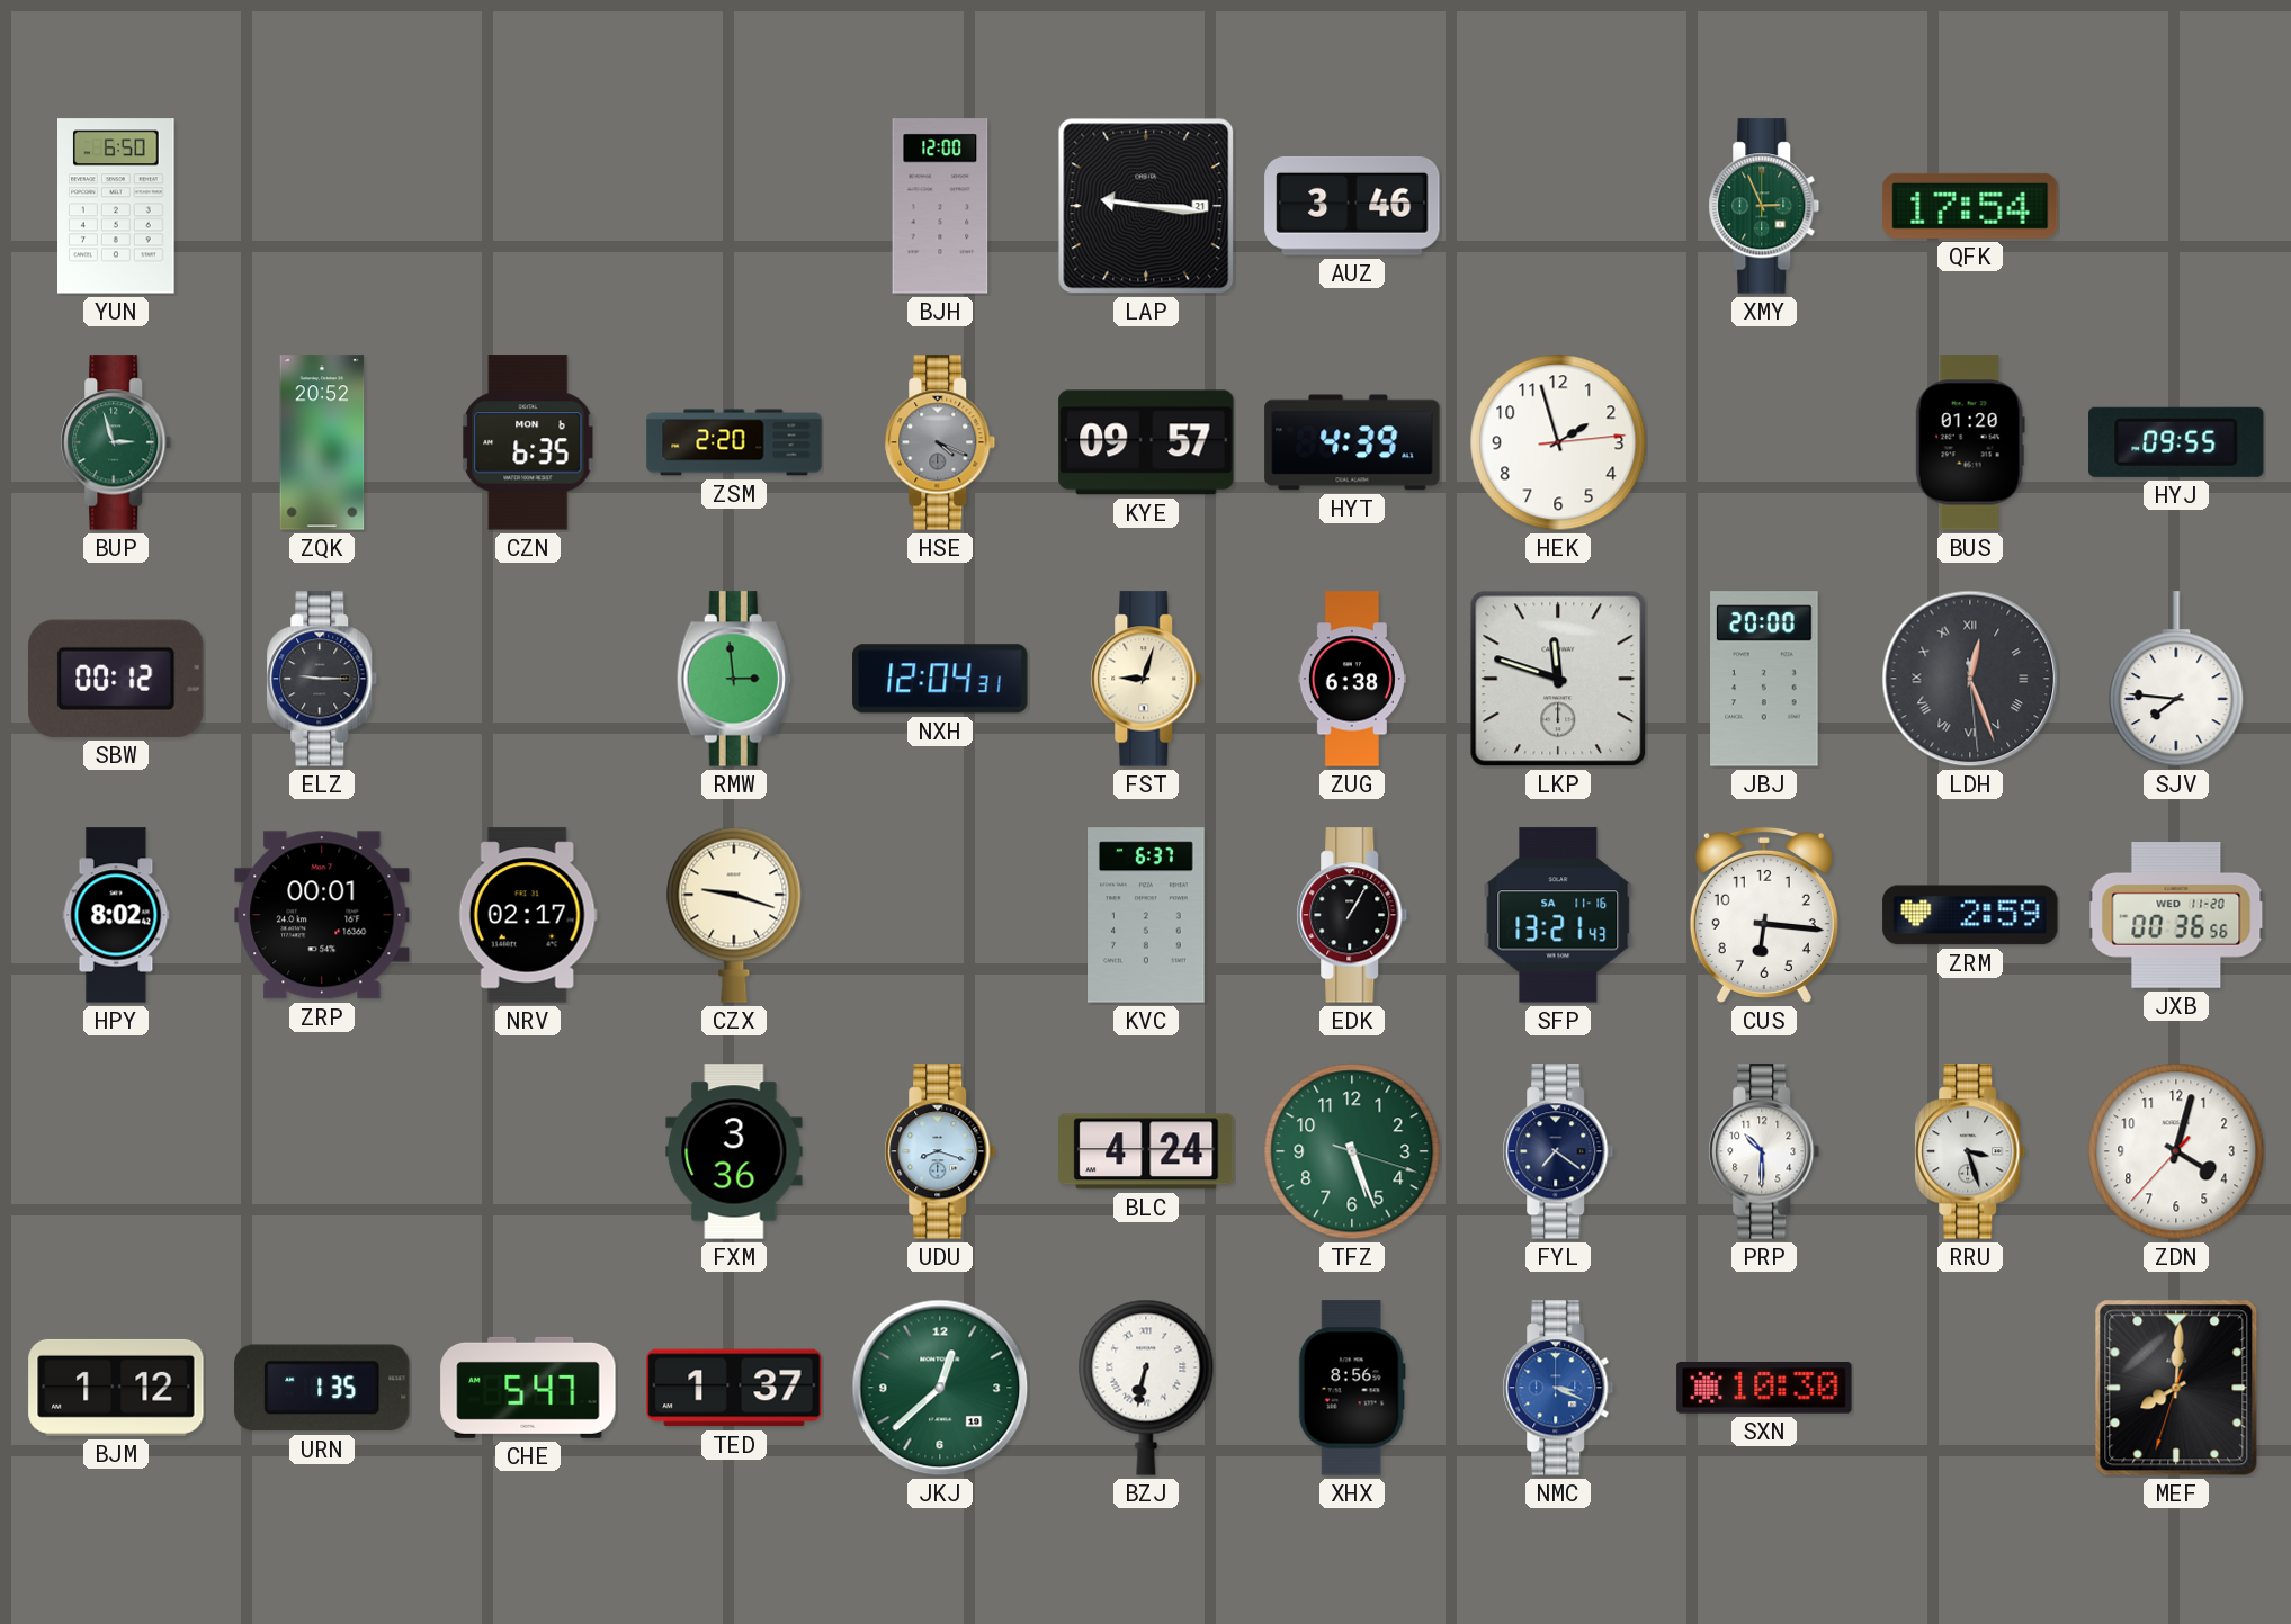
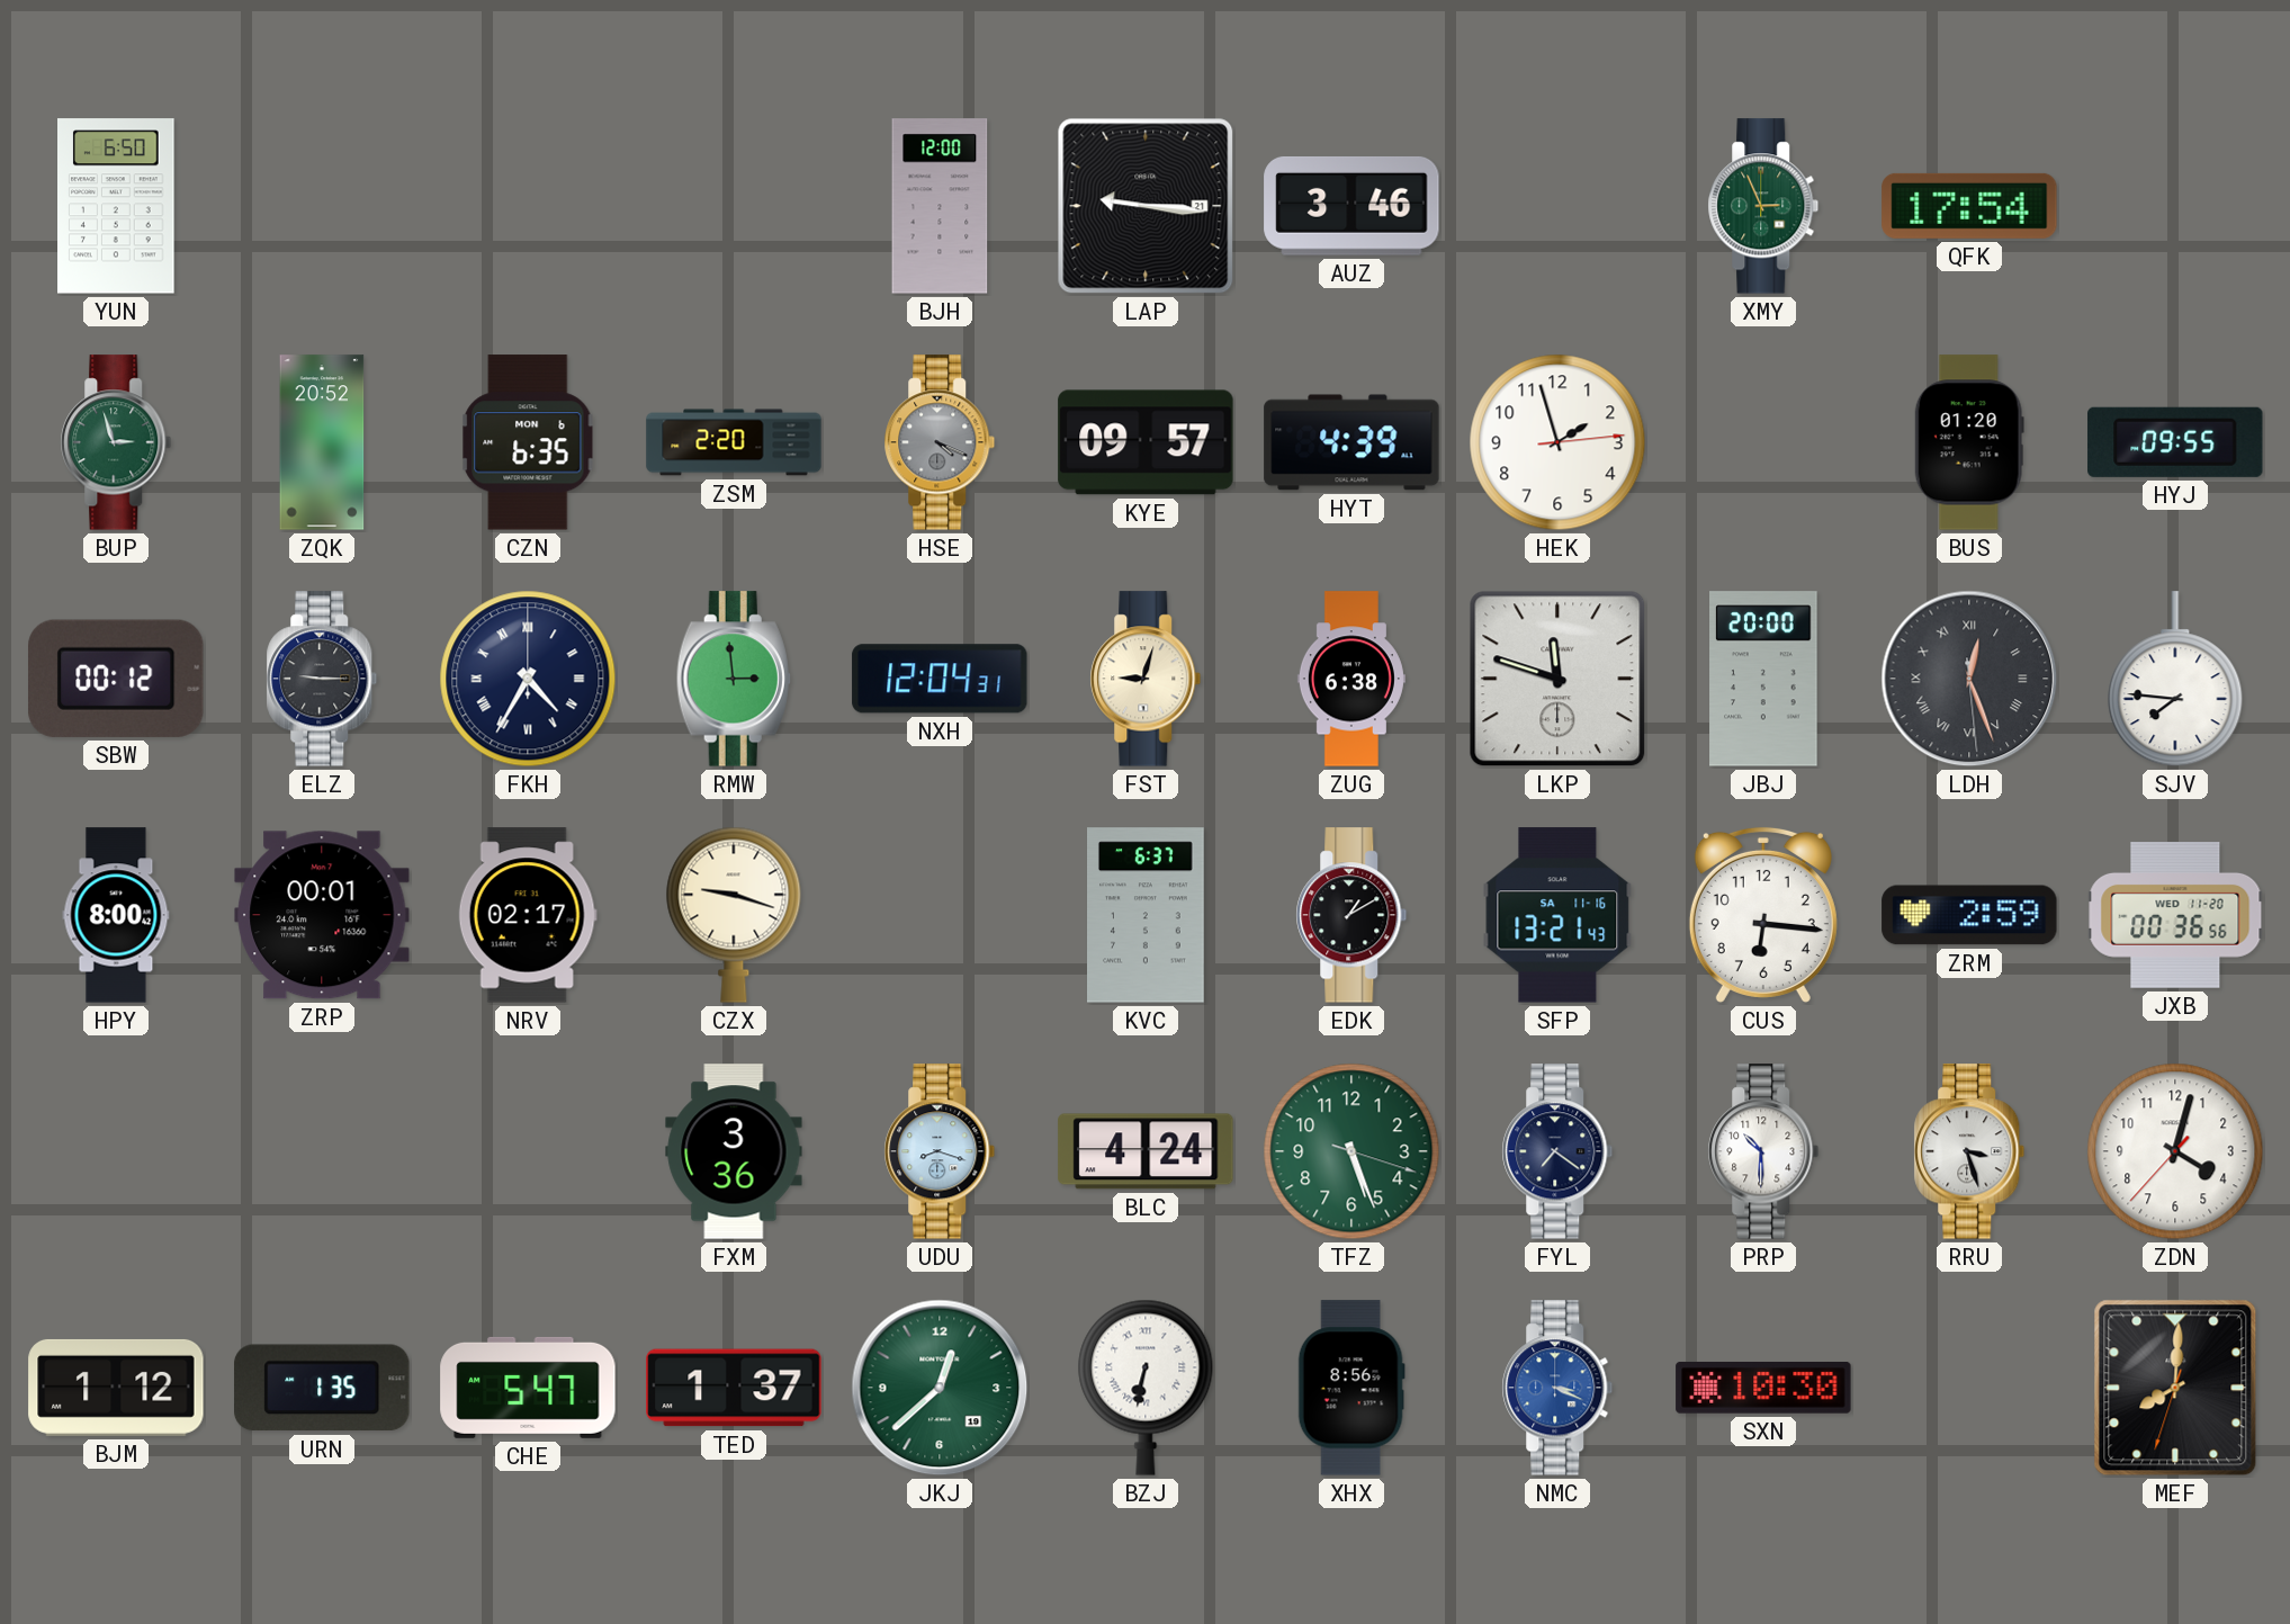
FKH: none -> 4:35 (528, 679)
HPY: 8:02 -> 8:00 (116, 915)
EDK: 1:05 -> 1:10 (1351, 915)
